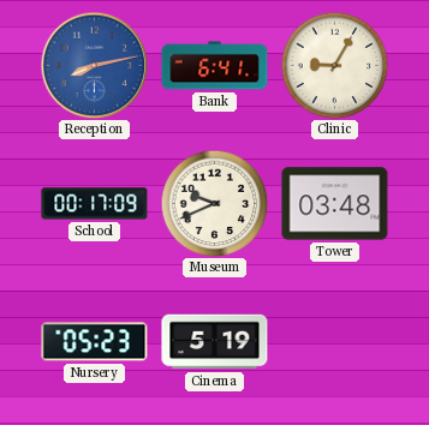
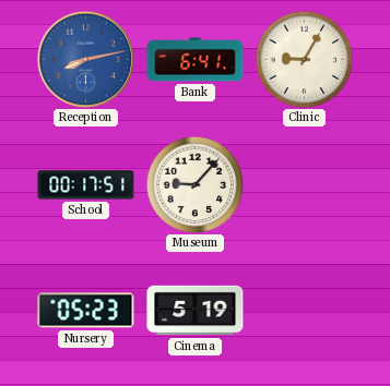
School: 00:17:09 -> 00:17:51 (86, 185)
Museum: 9:41 -> 9:07 (194, 184)
Tower: 03:48 -> none (335, 204)
